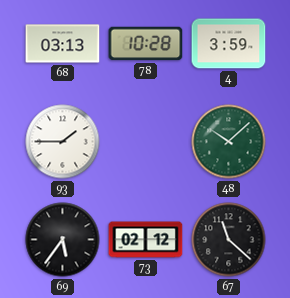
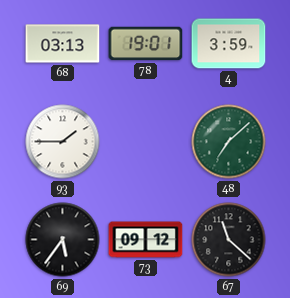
78: 10:28 -> 19:01 (146, 44)
48: 10:08 -> 7:08 (229, 142)
73: 02:12 -> 09:12 (146, 240)
